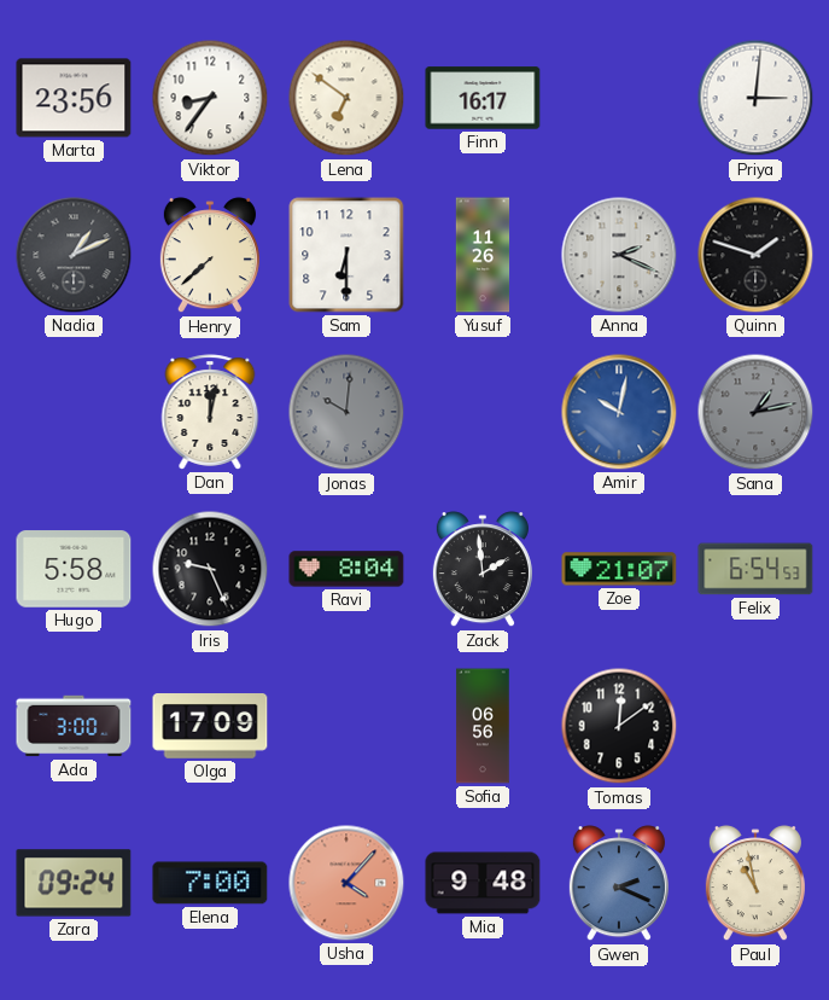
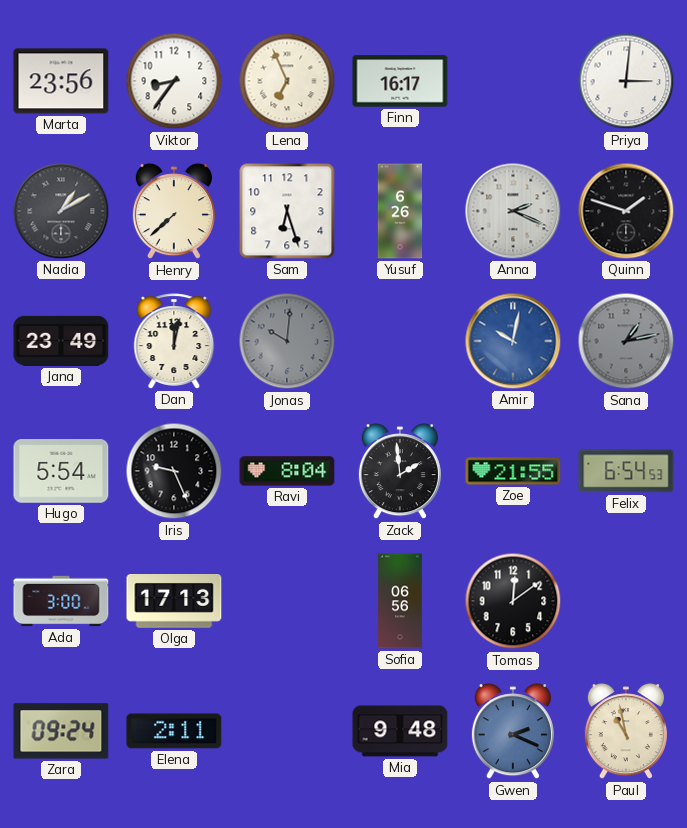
Lena: 6:51 -> 6:56 (287, 81)
Nadia: 1:11 -> 1:10 (61, 211)
Sam: 6:30 -> 6:27 (287, 211)
Yusuf: 11:26 -> 6:26 (400, 211)
Jana: none -> 23:49 (61, 341)
Hugo: 5:58 -> 5:54 (61, 471)
Zoe: 21:07 -> 21:55 (513, 471)
Olga: 17:09 -> 17:13 (174, 602)
Elena: 7:00 -> 2:11 (174, 731)
Usha: 4:07 -> none (346, 883)
